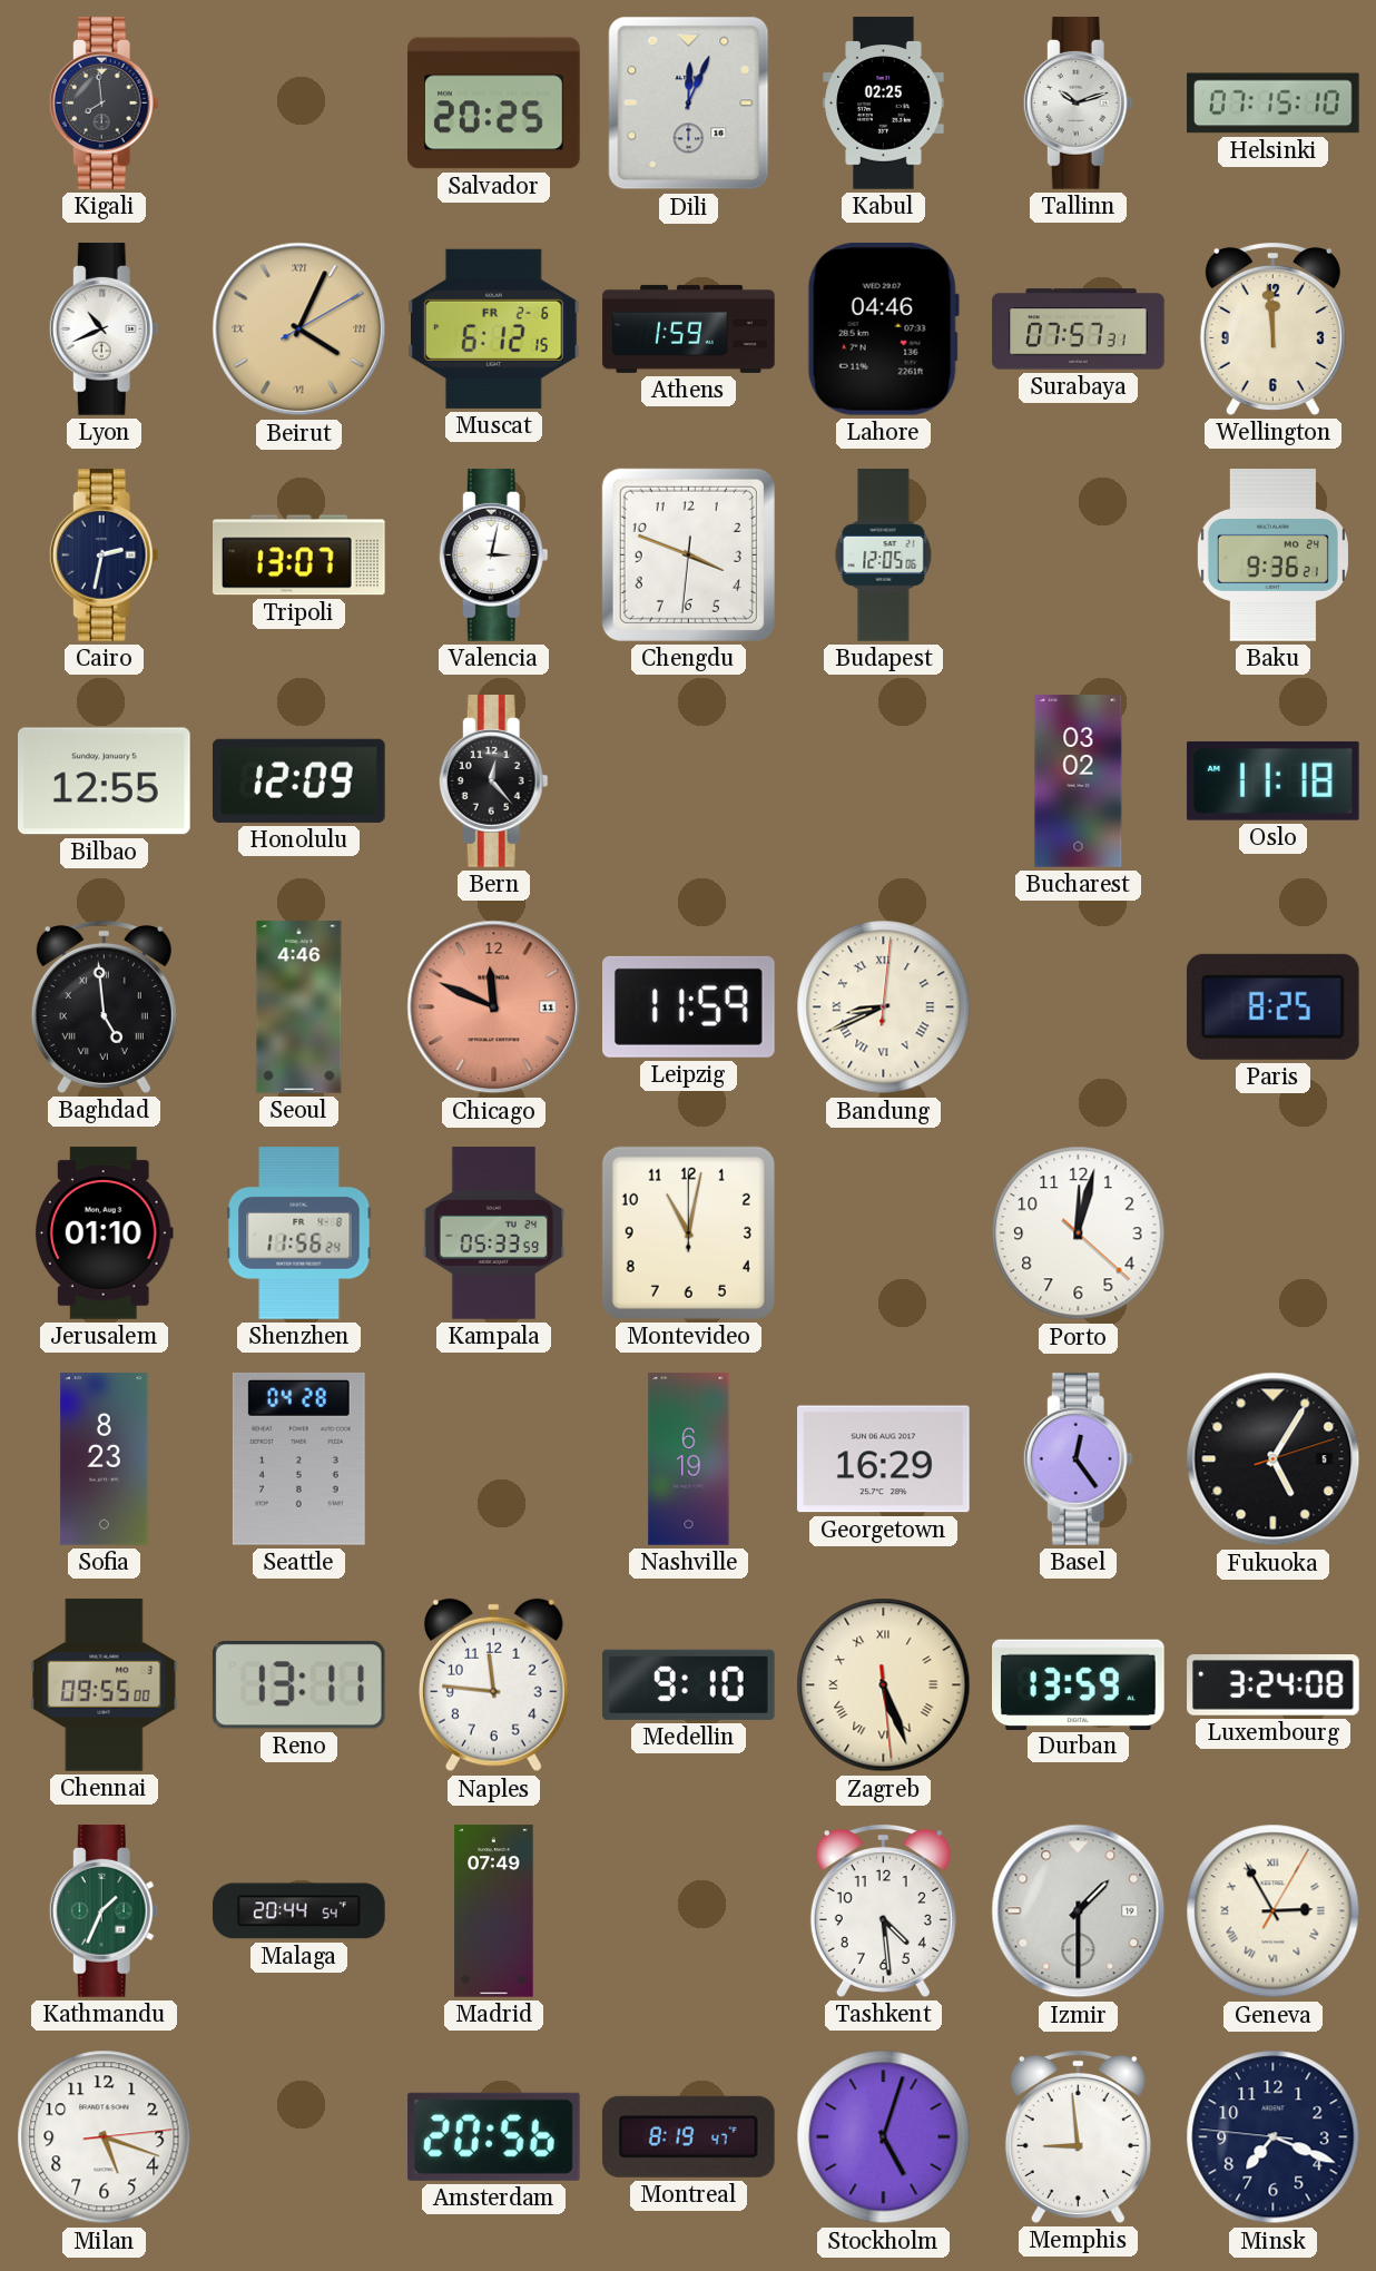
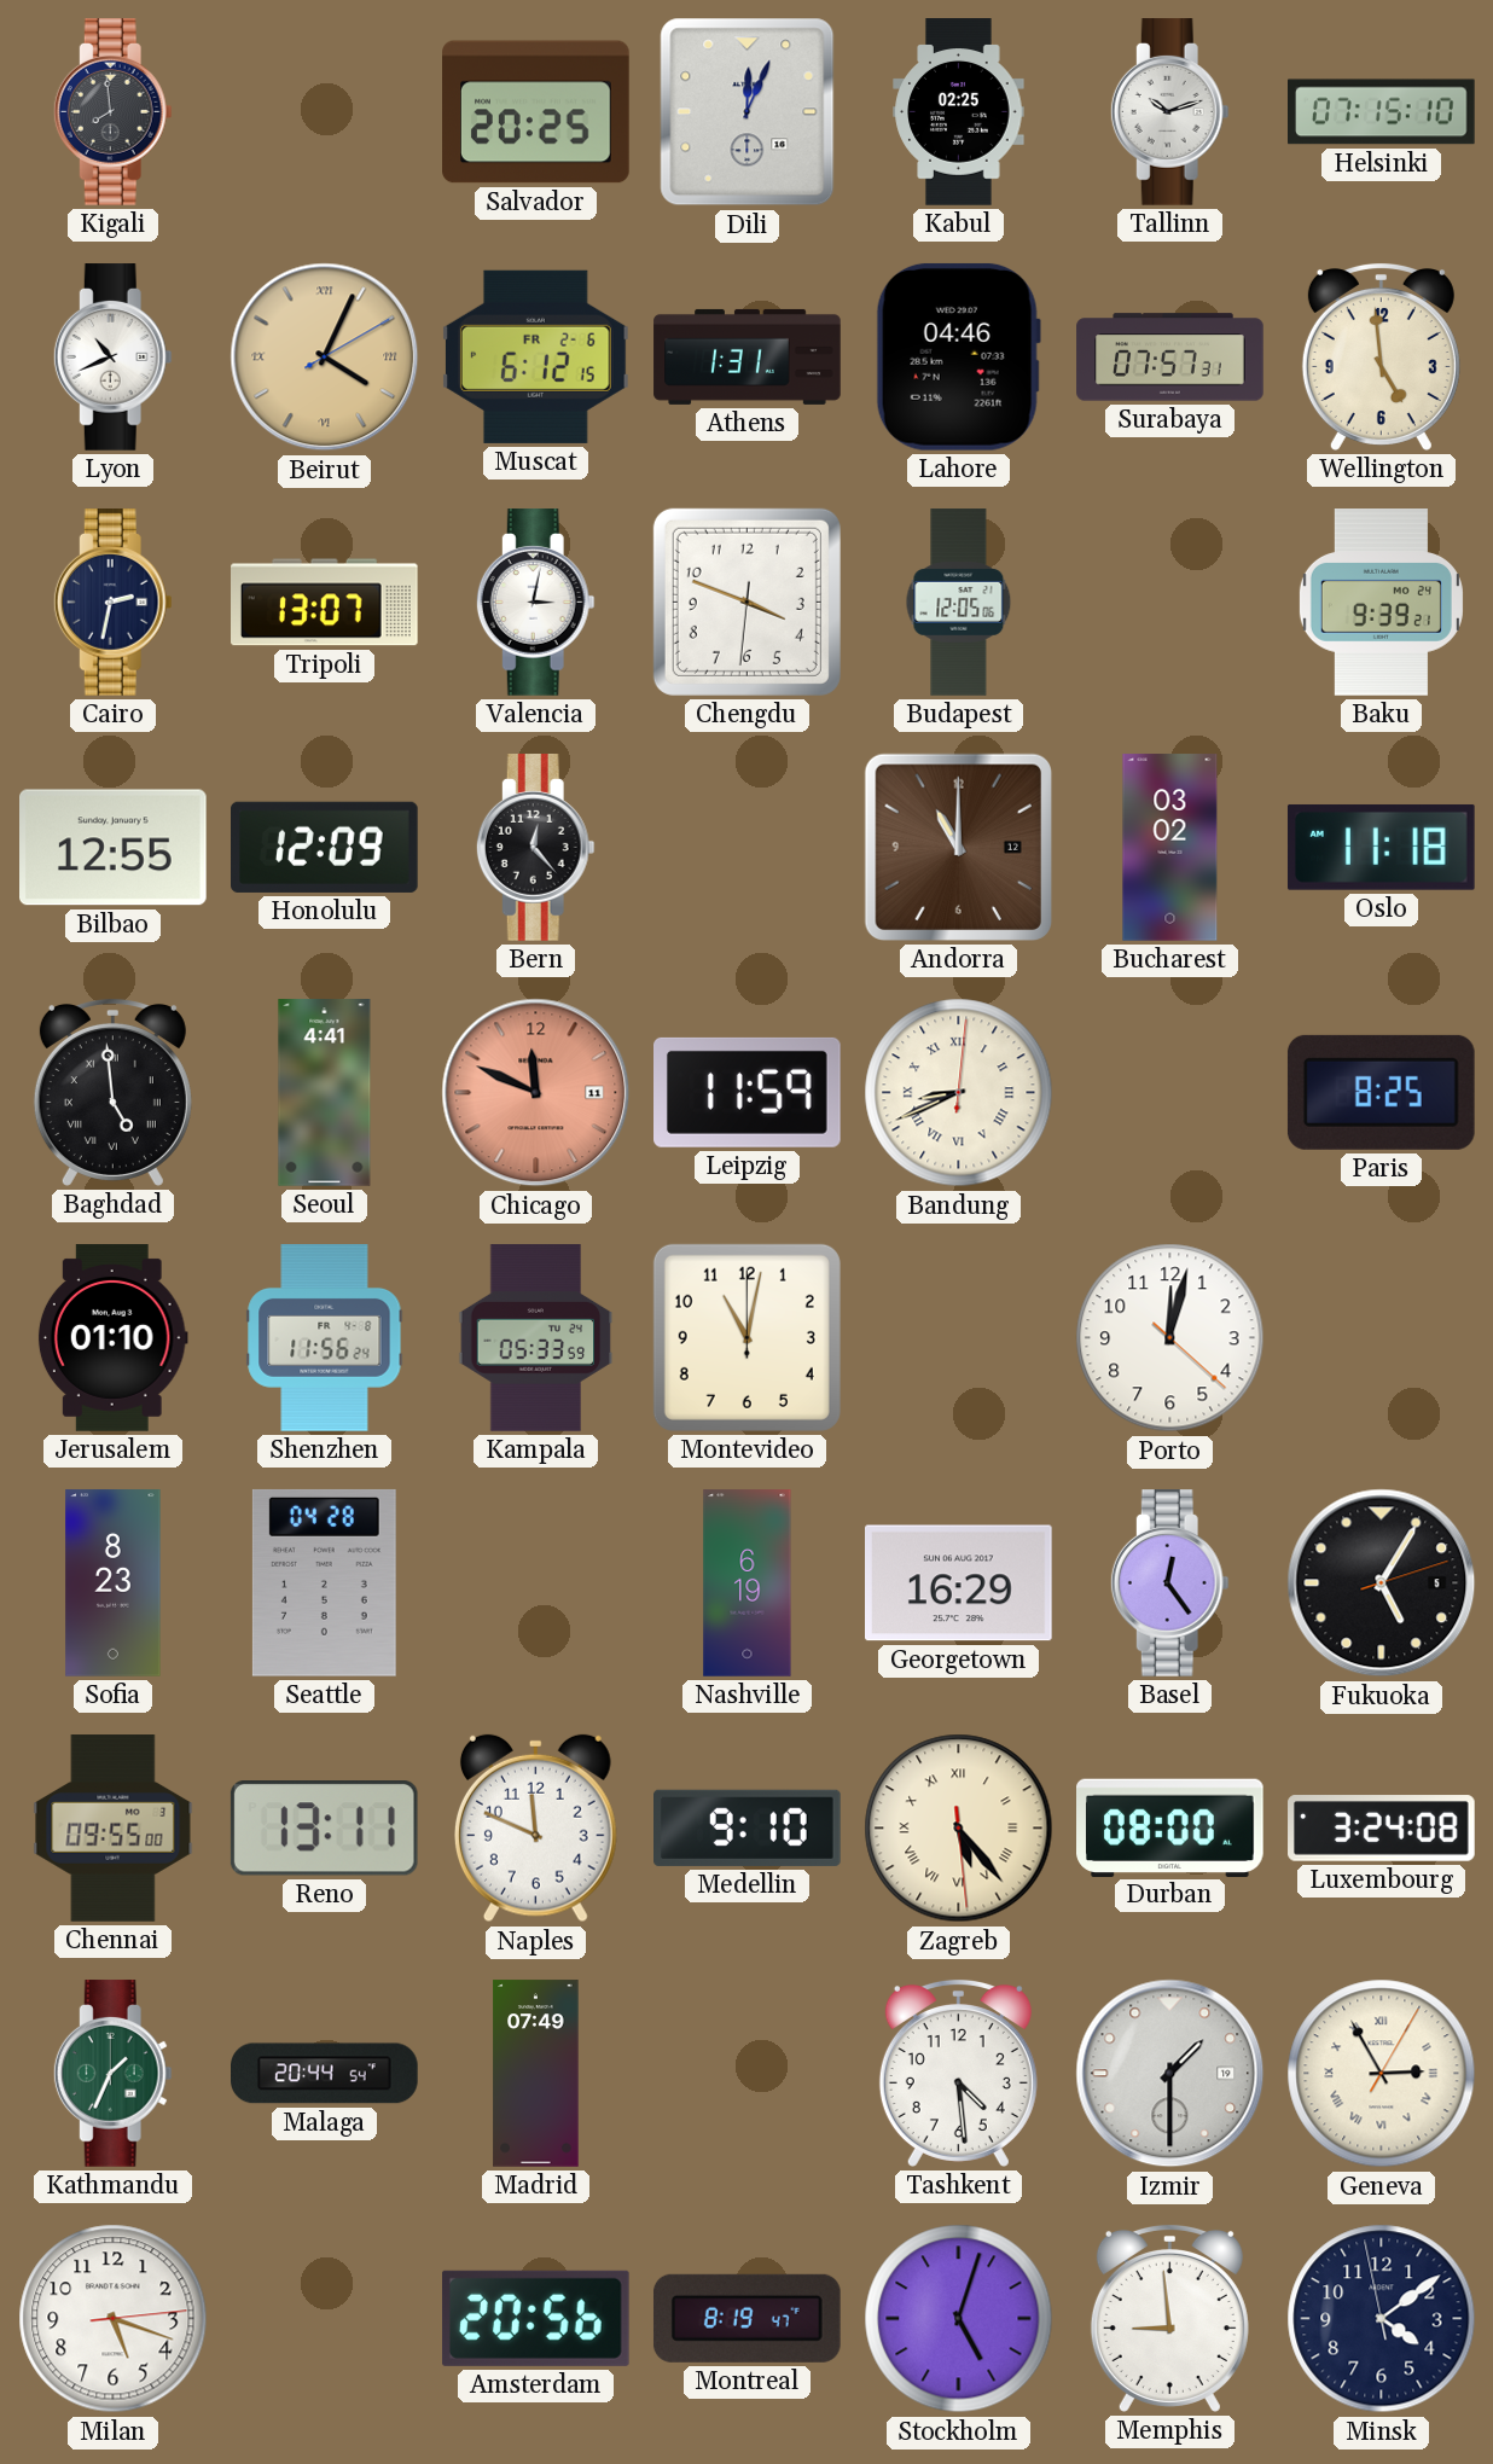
Athens: 1:59 -> 1:31 (748, 356)
Wellington: 11:59 -> 4:59 (1381, 356)
Baku: 9:36 -> 9:39 (1381, 603)
Andorra: none -> 11:00 (958, 847)
Seoul: 4:46 -> 4:41 (325, 1093)
Naples: 11:46 -> 11:49 (535, 1829)
Zagreb: 5:26 -> 5:23 (959, 1829)
Durban: 13:59 -> 08:00 (1170, 1827)
Minsk: 7:18 -> 4:08 (1382, 2319)
